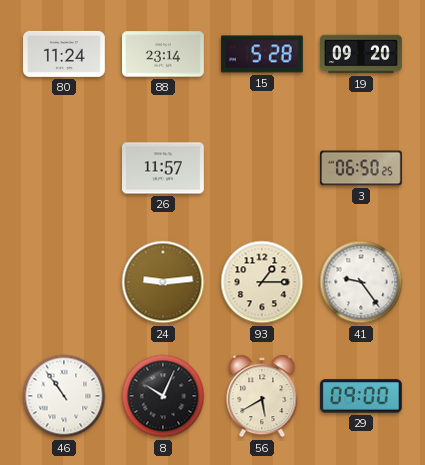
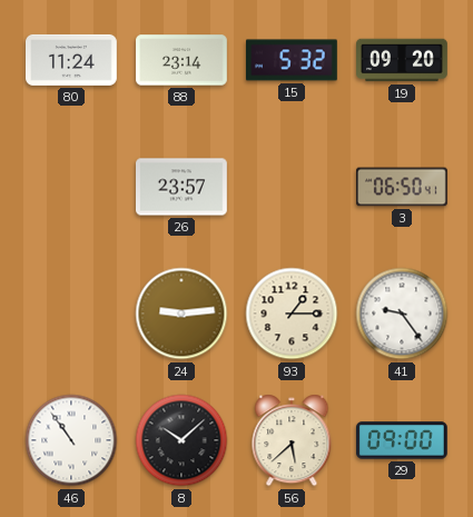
15: 5:28 -> 5:32 (293, 60)
26: 11:57 -> 23:57 (183, 187)
3: 06:50:25 -> 06:50:41 (403, 187)
8: 10:04 -> 10:08 (181, 440)
56: 5:40 -> 5:38 (292, 440)
